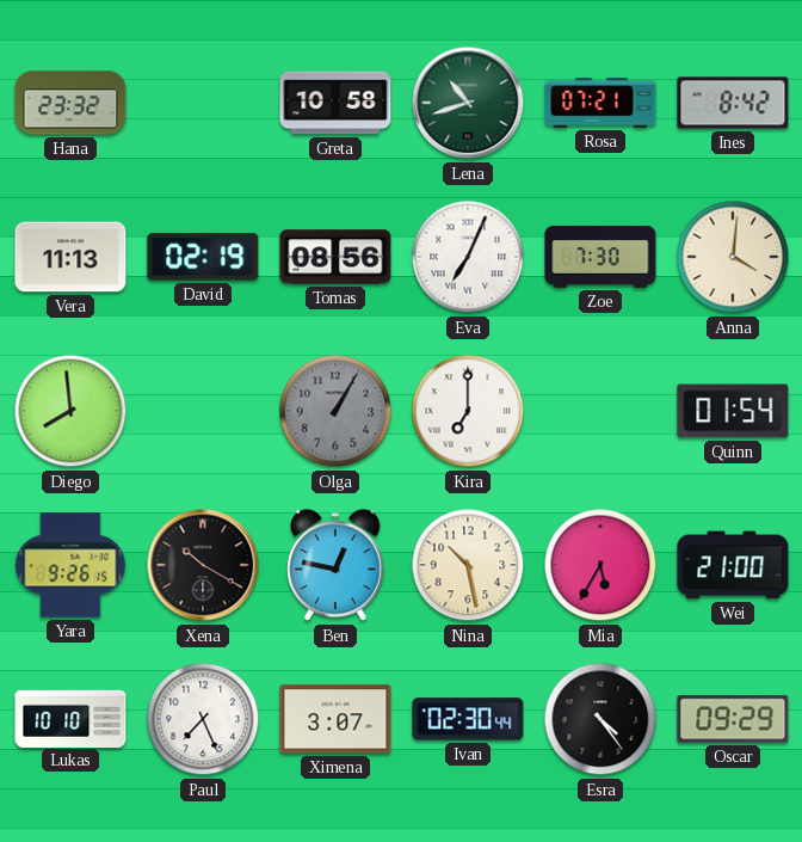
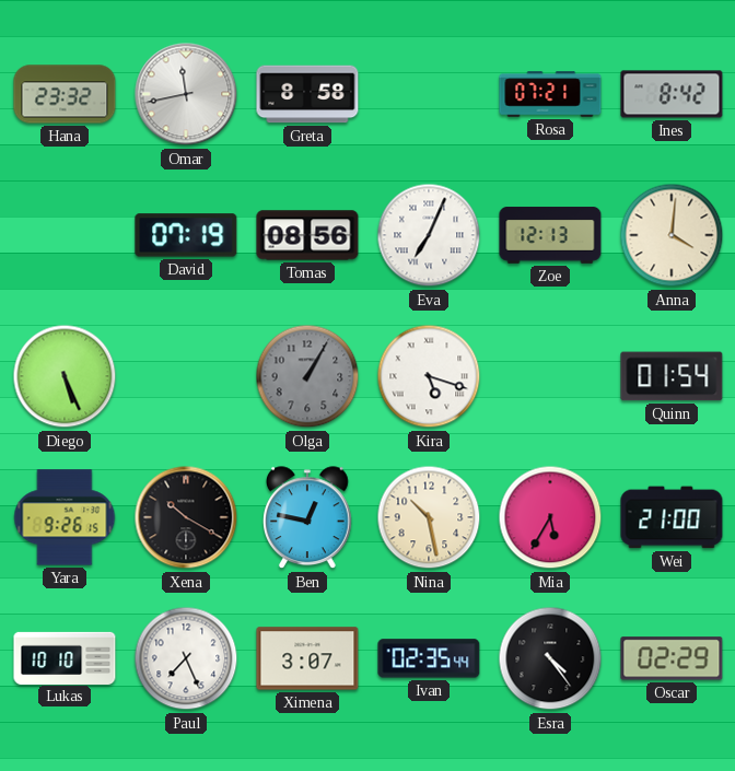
Omar: none -> 11:43 (186, 94)
Greta: 10:58 -> 8:58 (307, 94)
Lena: 10:42 -> none (468, 103)
Vera: 11:13 -> none (70, 257)
David: 02:19 -> 07:19 (186, 235)
Zoe: 7:30 -> 12:13 (550, 235)
Diego: 7:59 -> 5:26 (65, 376)
Kira: 7:00 -> 5:18 (429, 376)
Ivan: 02:30 -> 02:35 (429, 658)
Oscar: 09:29 -> 02:29 (672, 658)
